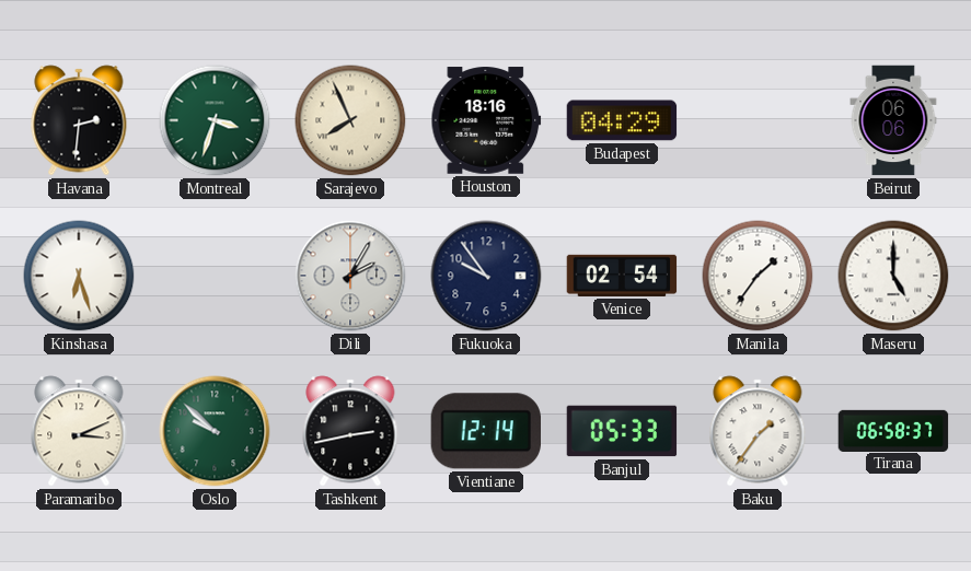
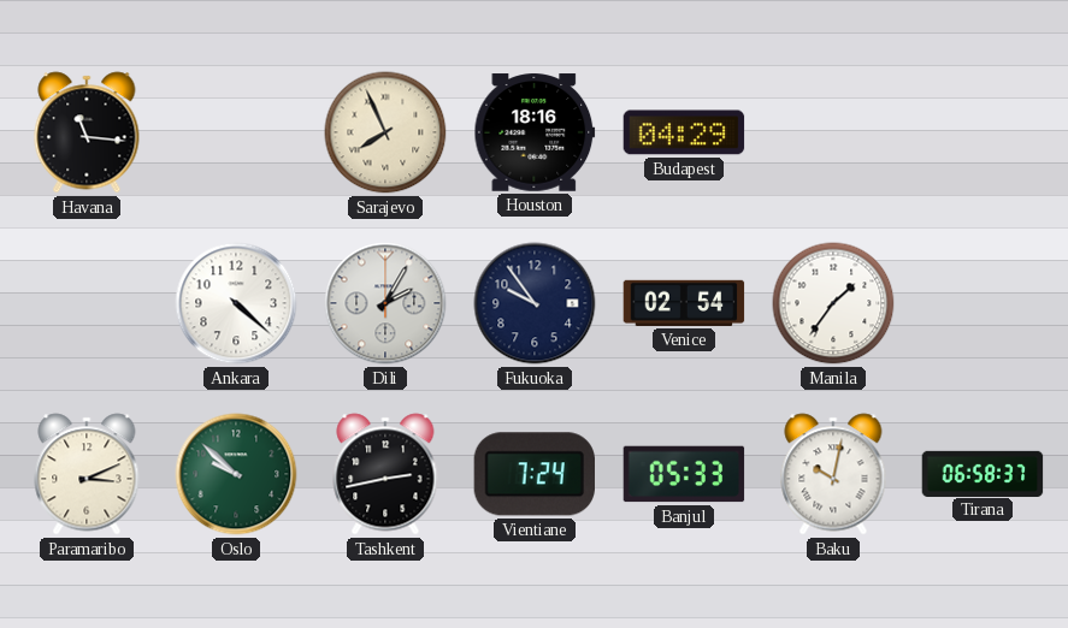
Havana: 2:31 -> 11:16 (87, 132)
Montreal: 3:33 -> none (215, 120)
Beirut: 06:06 -> none (893, 120)
Kinshasa: 6:27 -> none (79, 276)
Ankara: none -> 4:22 (236, 303)
Maseru: 5:00 -> none (893, 276)
Vientiane: 12:14 -> 7:24 (533, 474)
Baku: 1:36 -> 10:02 (833, 474)
